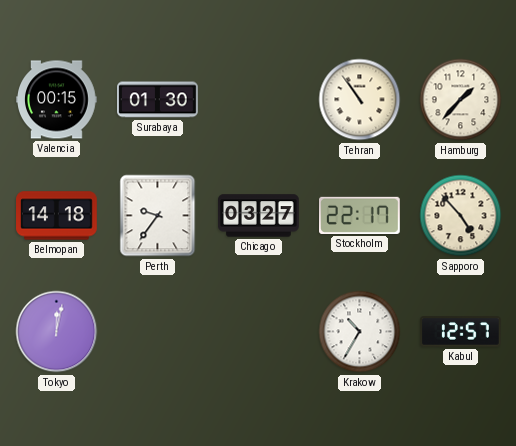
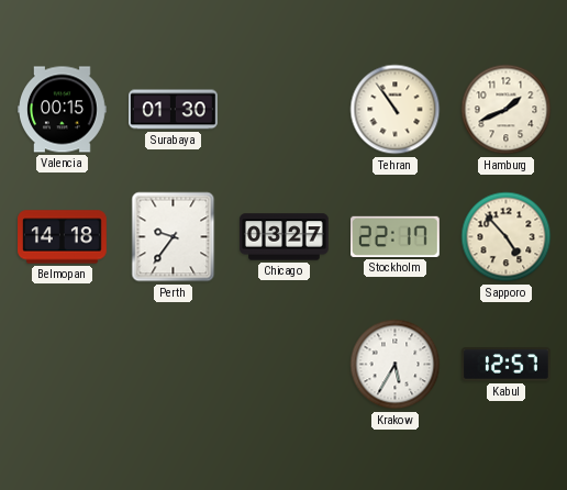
Hamburg: 1:37 -> 1:41 (507, 110)
Tokyo: 12:02 -> none (57, 332)
Krakow: 10:35 -> 5:35 (396, 365)
